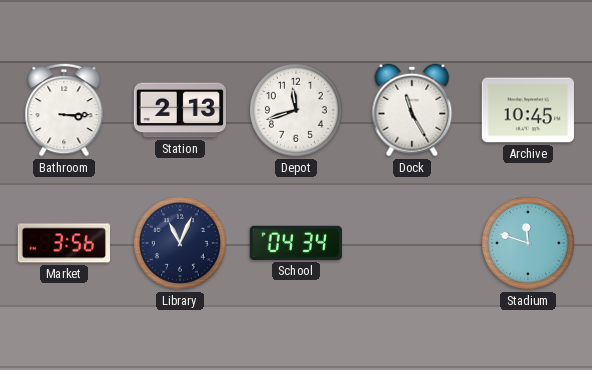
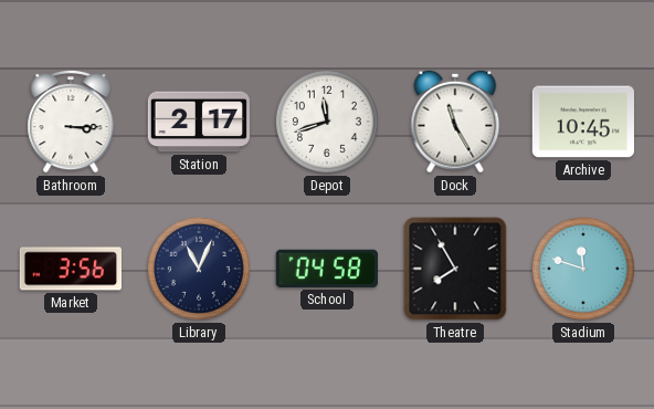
Station: 2:13 -> 2:17 (199, 122)
School: 04:34 -> 04:58 (327, 269)
Theatre: none -> 7:55 (455, 269)
